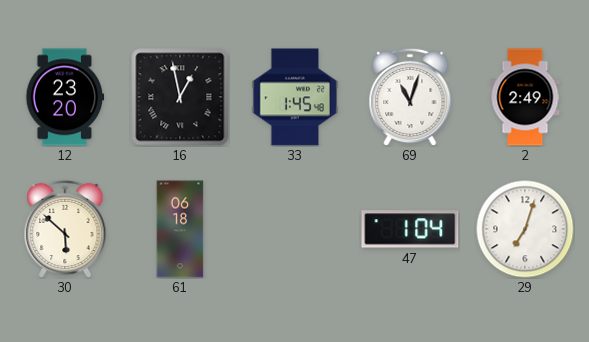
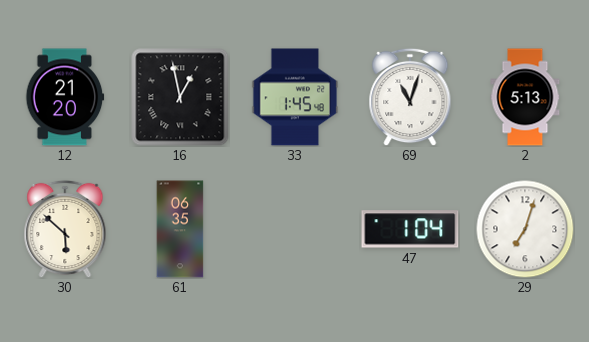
12: 23:20 -> 21:20 (65, 97)
2: 2:49 -> 5:13 (525, 97)
61: 06:18 -> 06:35 (180, 229)
